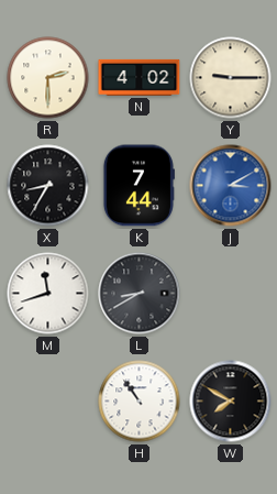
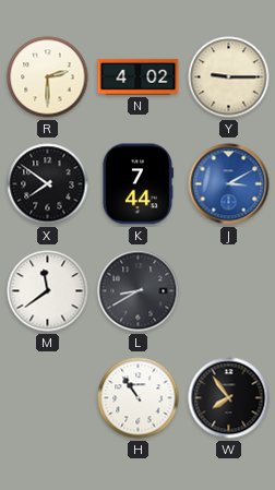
X: 8:35 -> 7:51 (48, 184)
M: 11:42 -> 11:39 (48, 291)
W: 7:50 -> 7:54 (229, 398)
